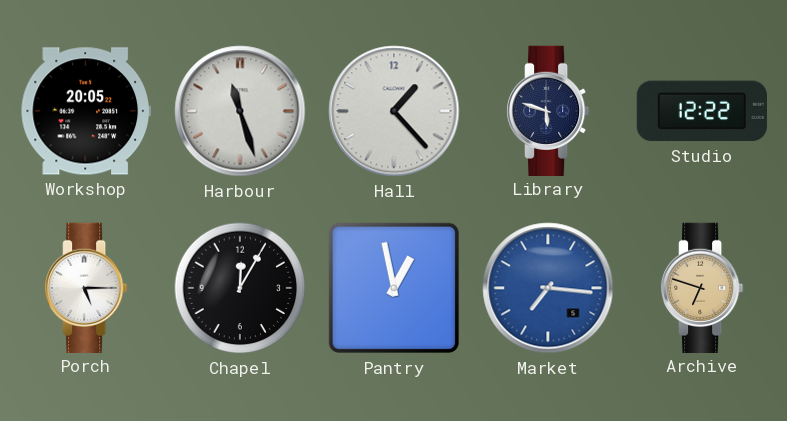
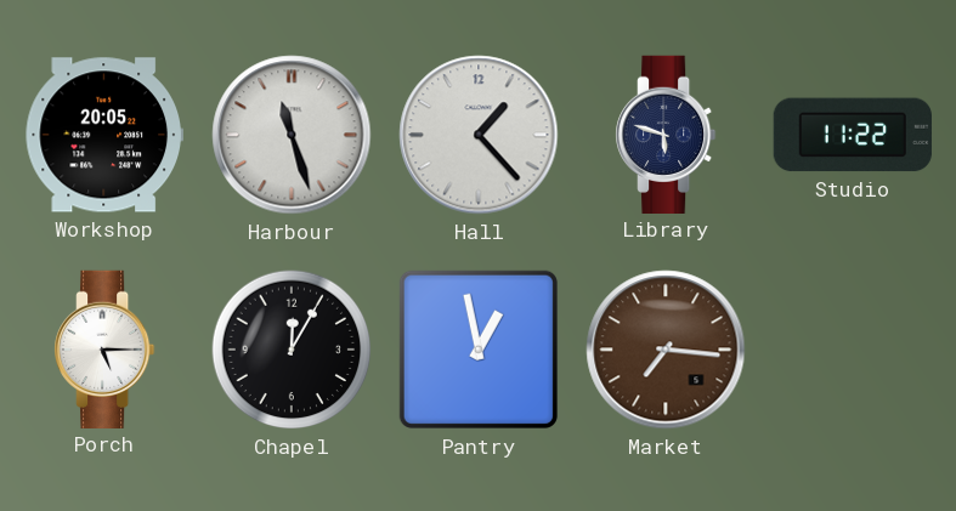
Studio: 12:22 -> 11:22 (853, 135)
Market dial: blue -> brown (666, 350)
Archive: 6:48 -> none (703, 287)
